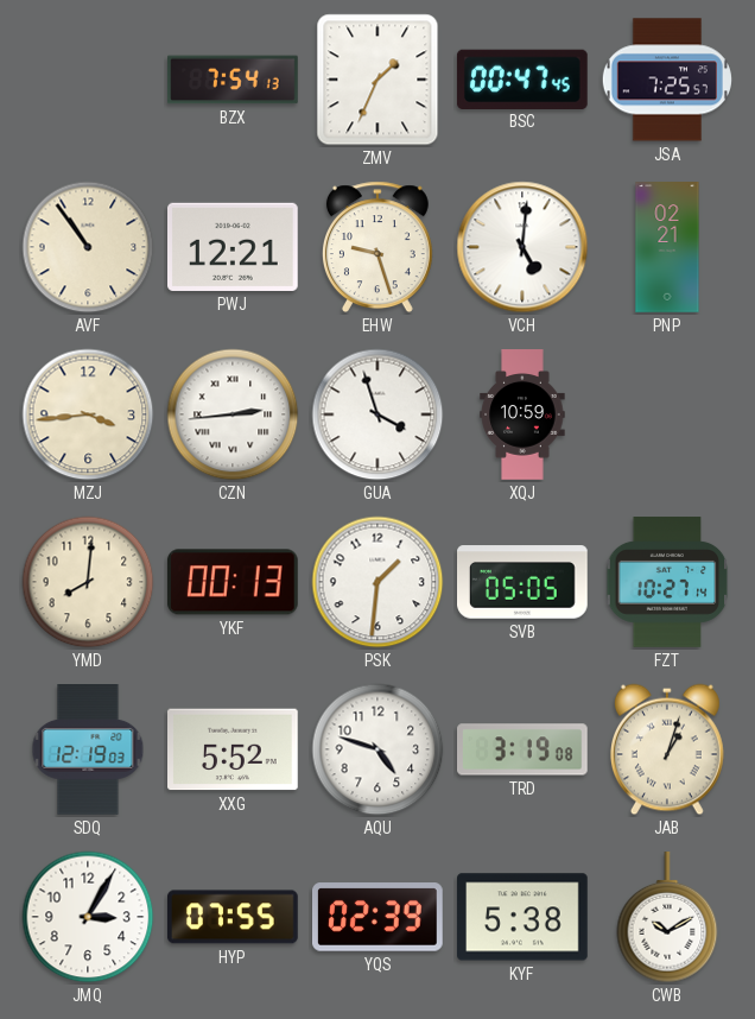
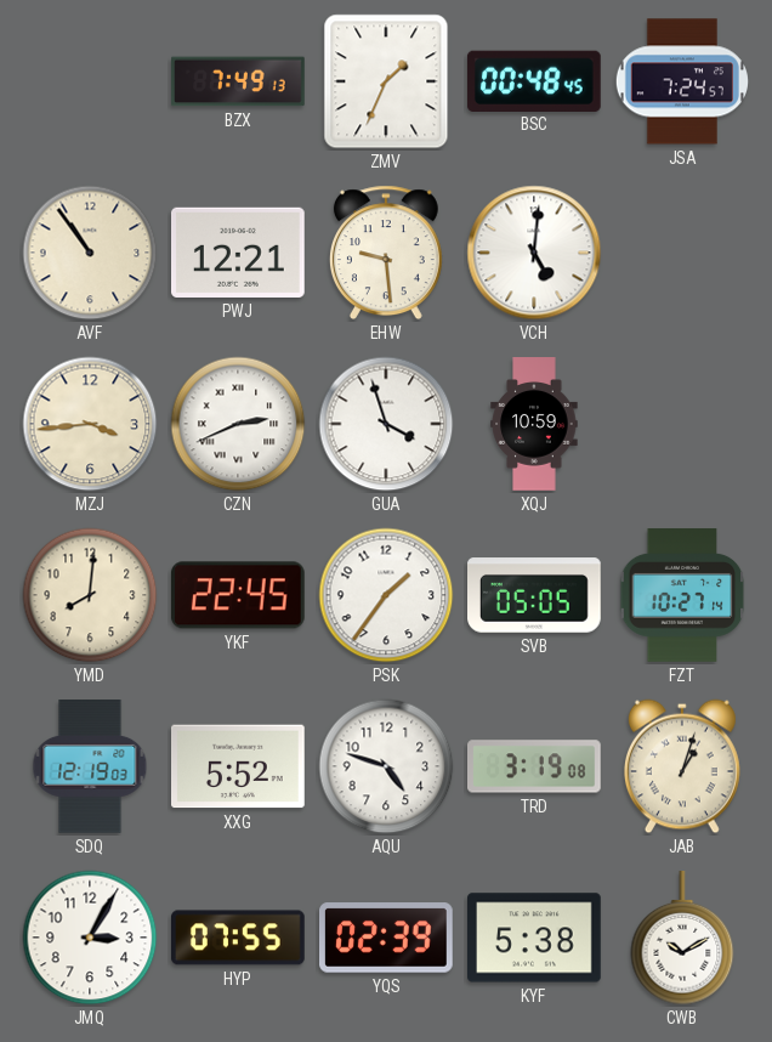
BZX: 7:54 -> 7:49 (239, 81)
BSC: 00:47 -> 00:48 (534, 80)
JSA: 7:25 -> 7:24 (682, 81)
EHW: 9:27 -> 9:29 (386, 253)
PNP: 02:21 -> none (667, 247)
CZN: 2:44 -> 2:41 (238, 424)
YKF: 00:13 -> 22:45 (238, 595)
PSK: 1:31 -> 1:36 (386, 595)
